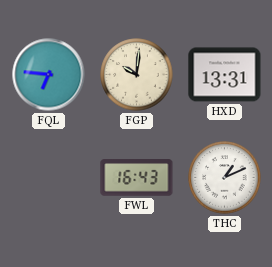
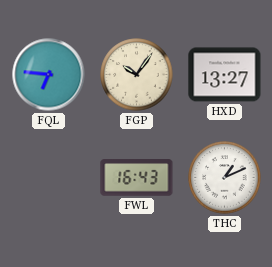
FGP: 10:01 -> 10:06 (137, 75)
HXD: 13:31 -> 13:27 (225, 75)
